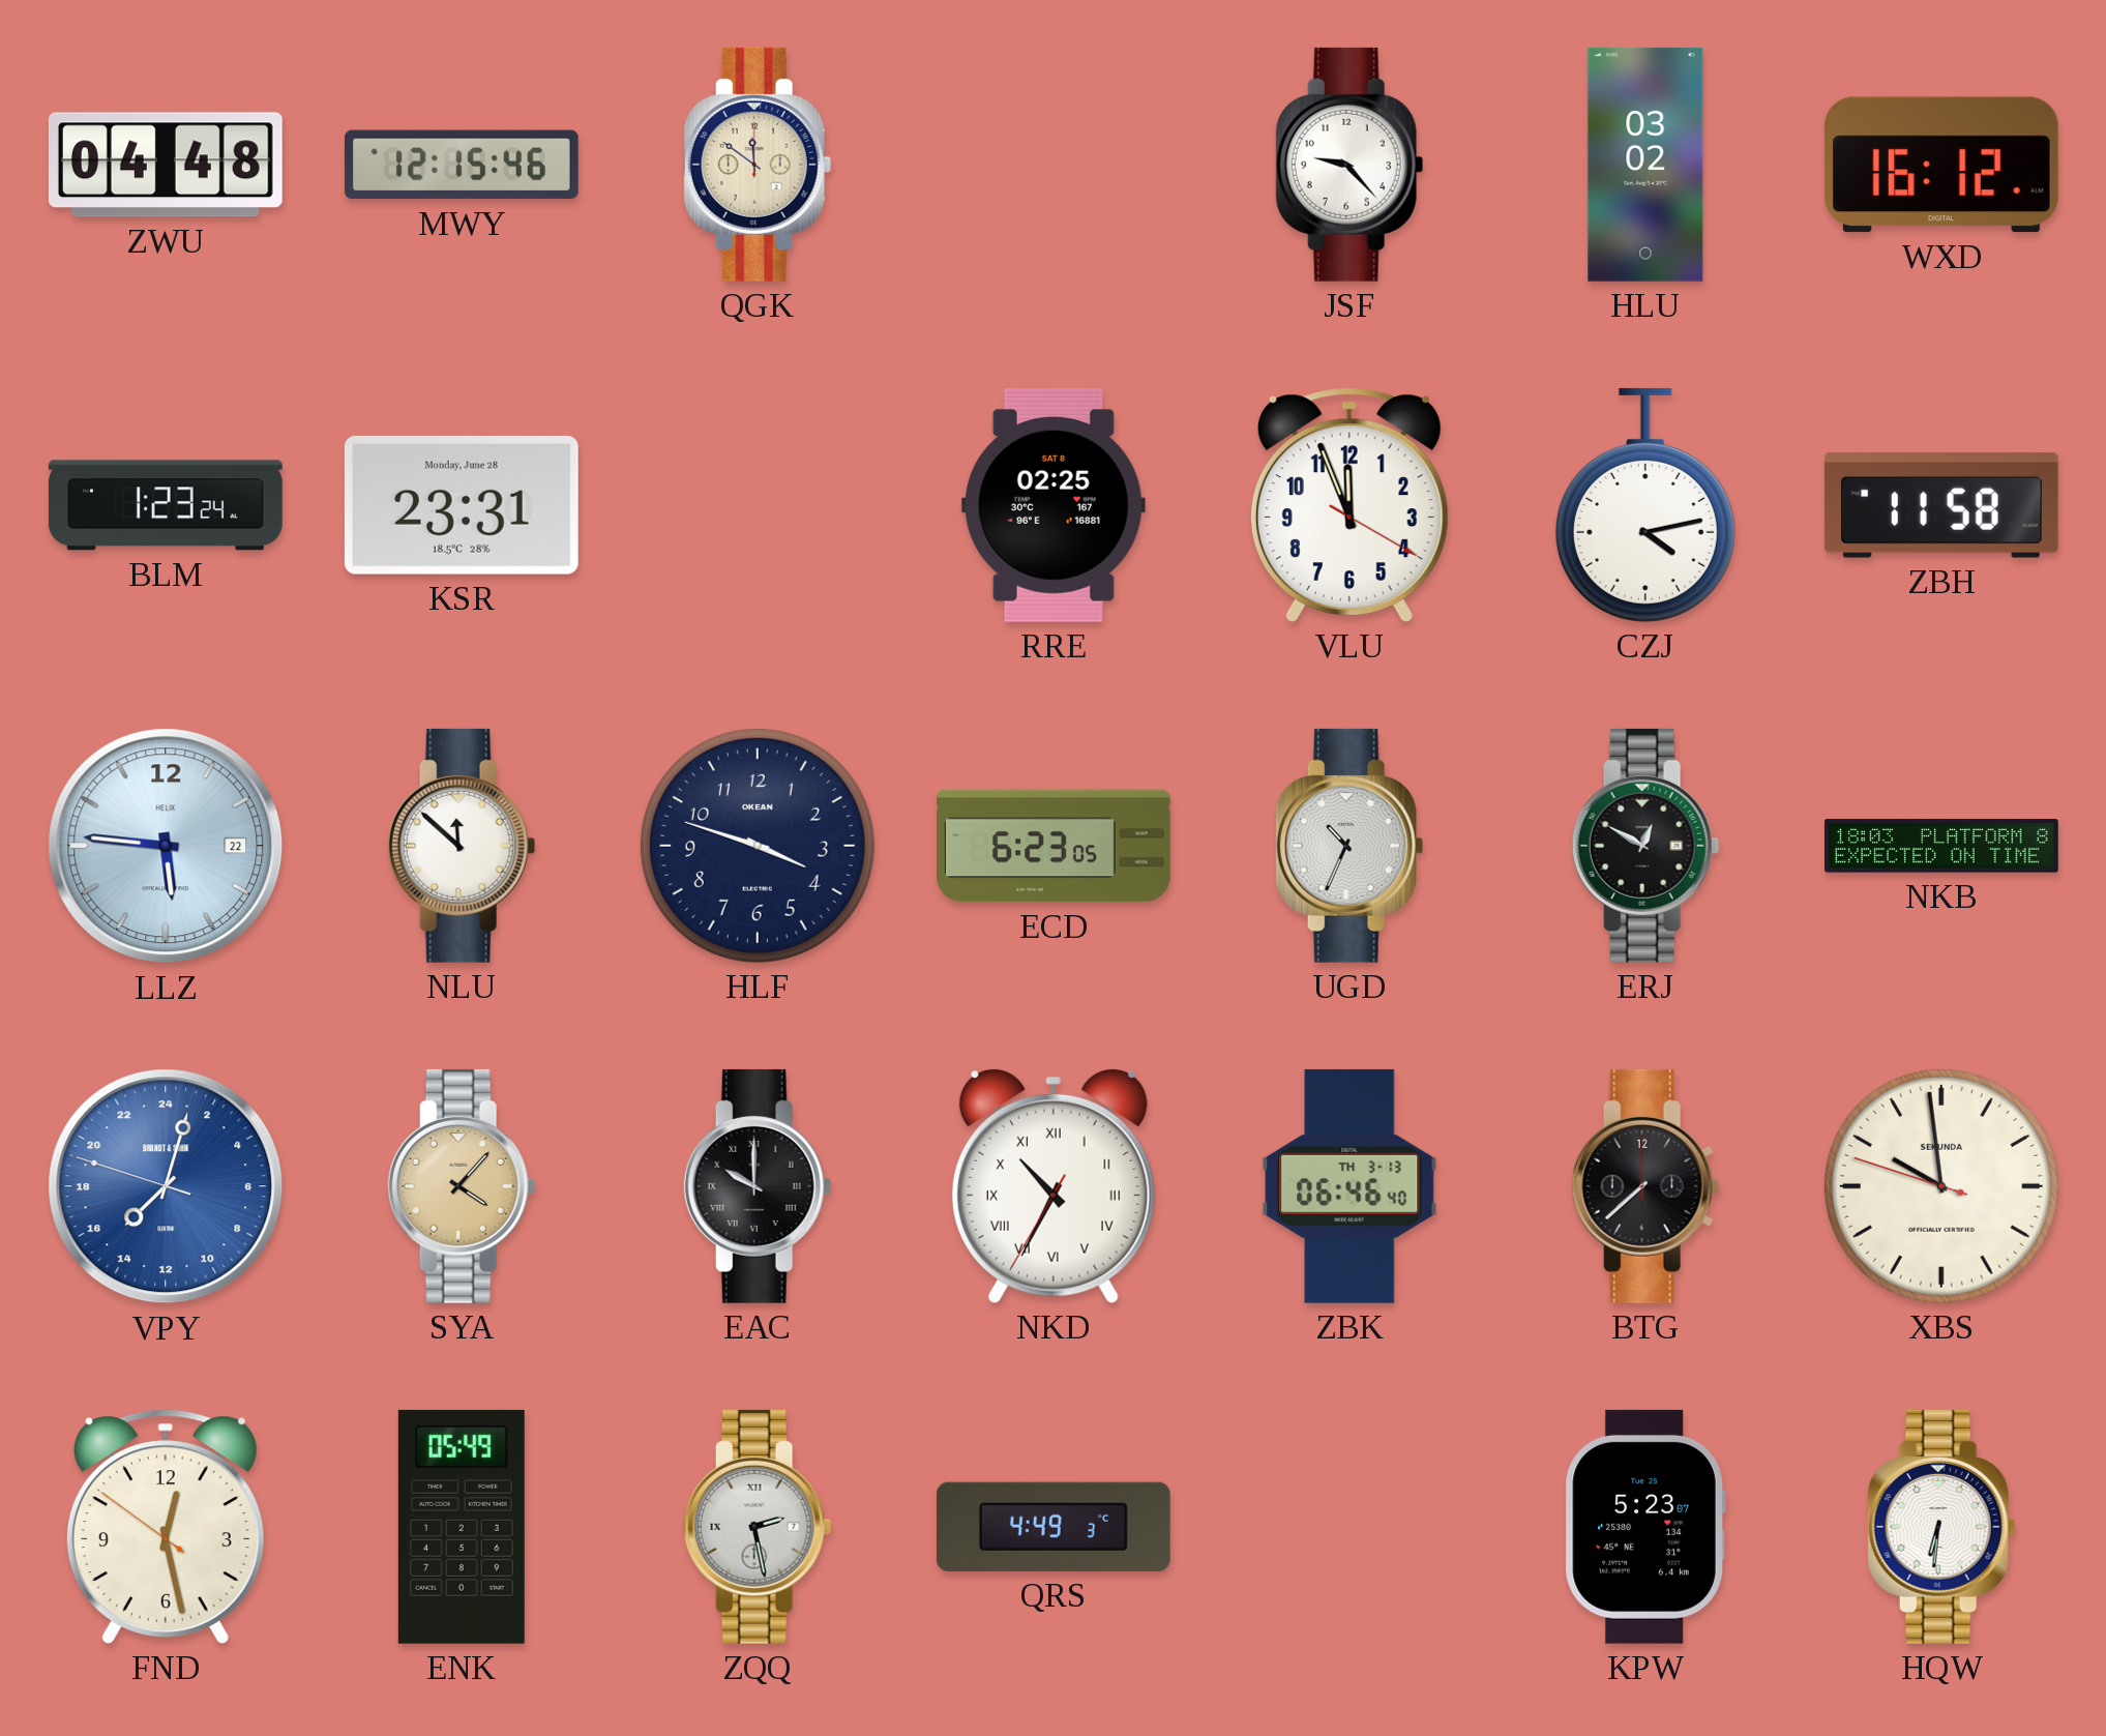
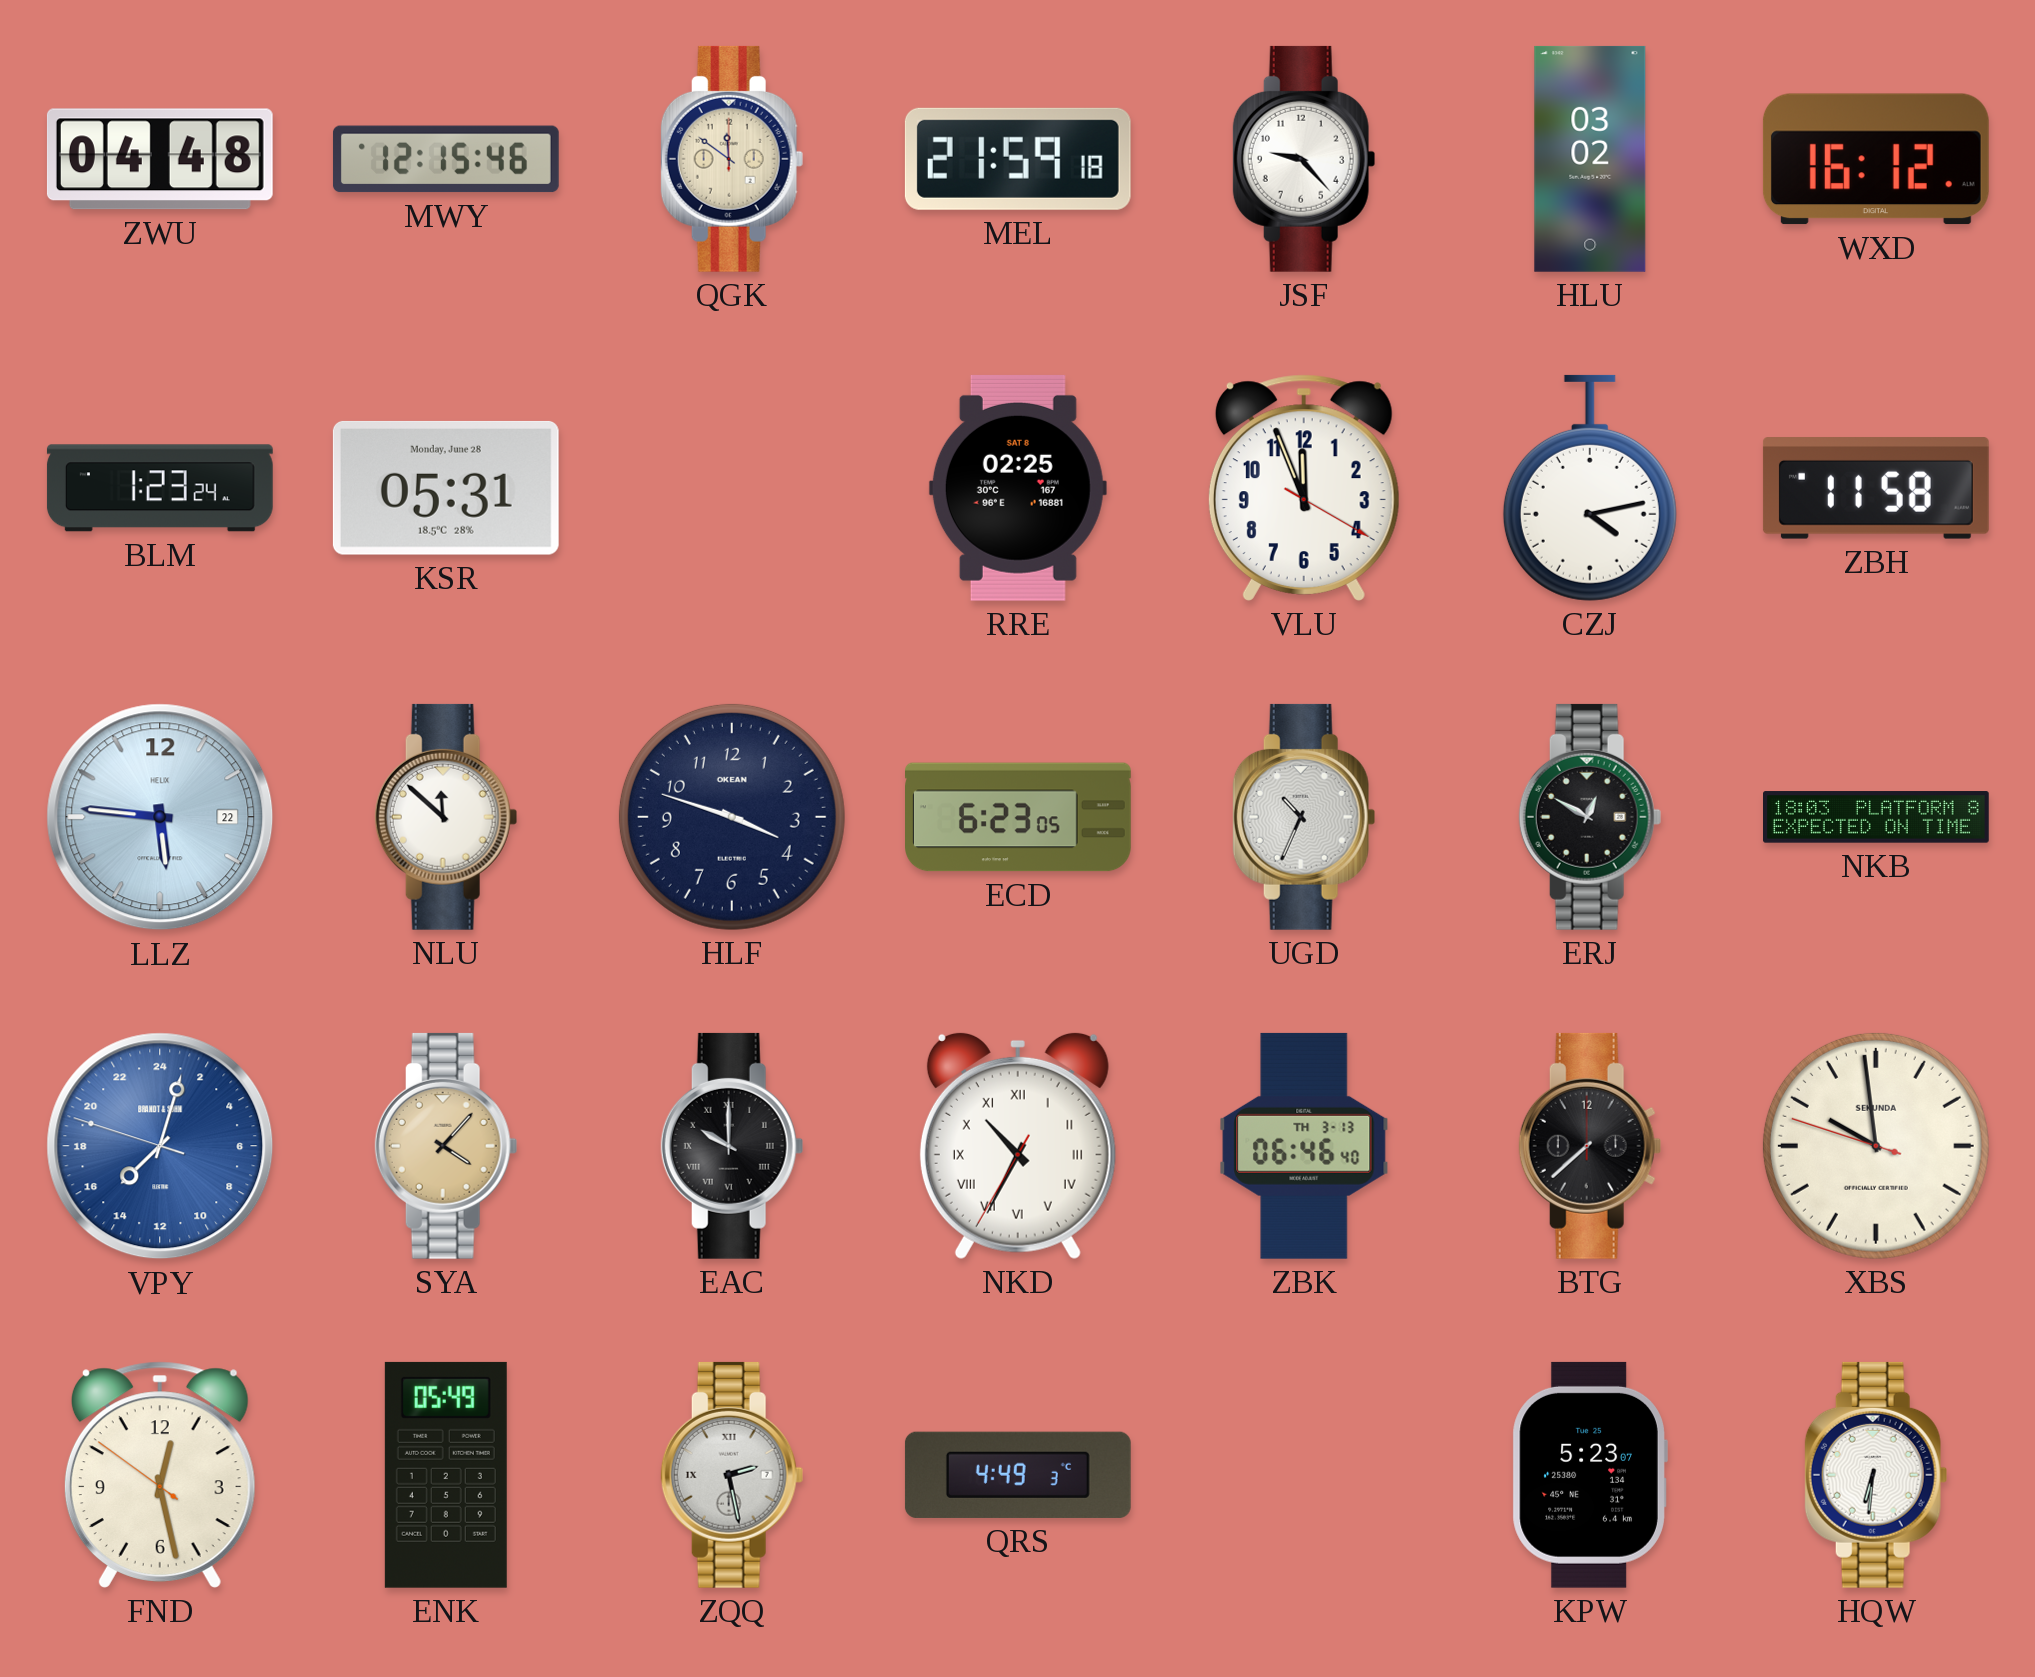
MEL: none -> 21:59 (1018, 159)
KSR: 23:31 -> 05:31 (446, 488)
